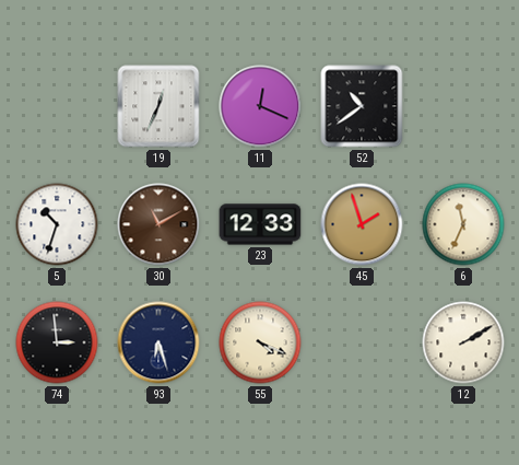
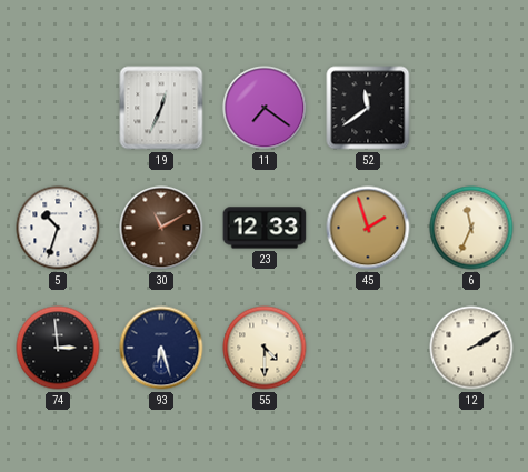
11: 12:19 -> 7:21 (265, 108)
52: 10:39 -> 11:39 (368, 108)
55: 4:19 -> 4:30 (265, 348)
